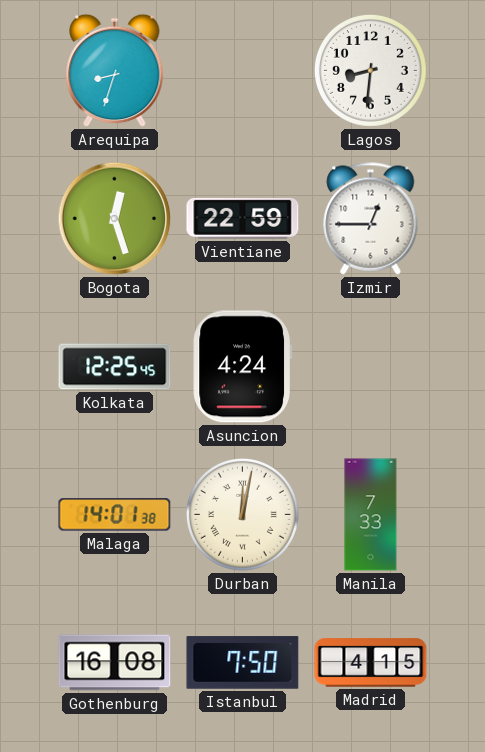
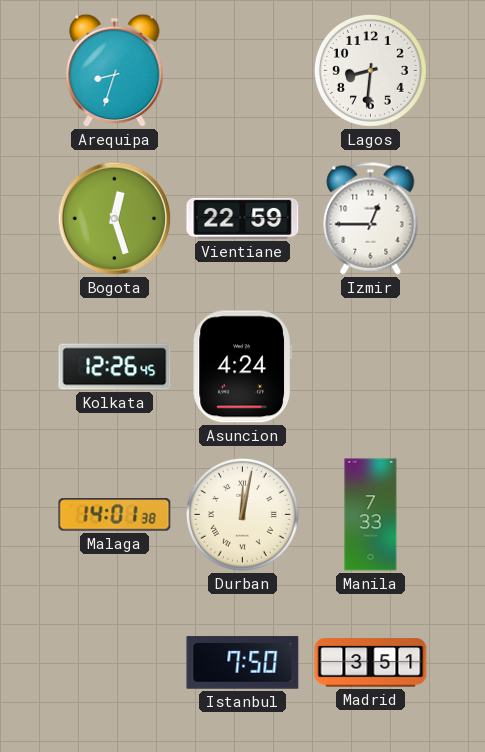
Kolkata: 12:25 -> 12:26 (115, 367)
Gothenburg: 16:08 -> none (115, 663)
Madrid: 4:15 -> 3:51 (371, 663)
